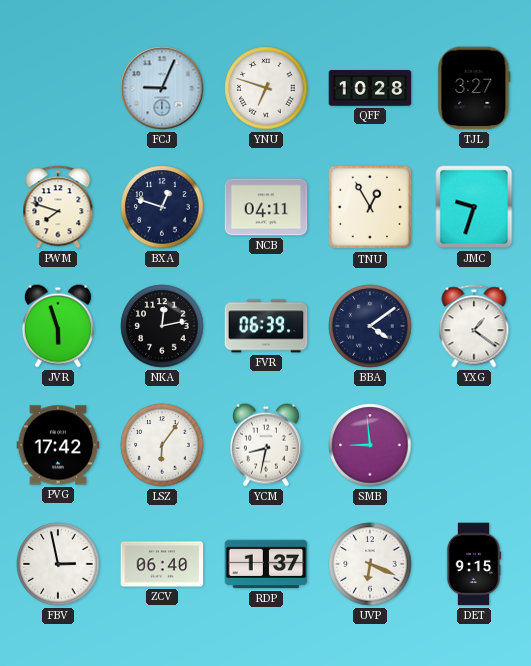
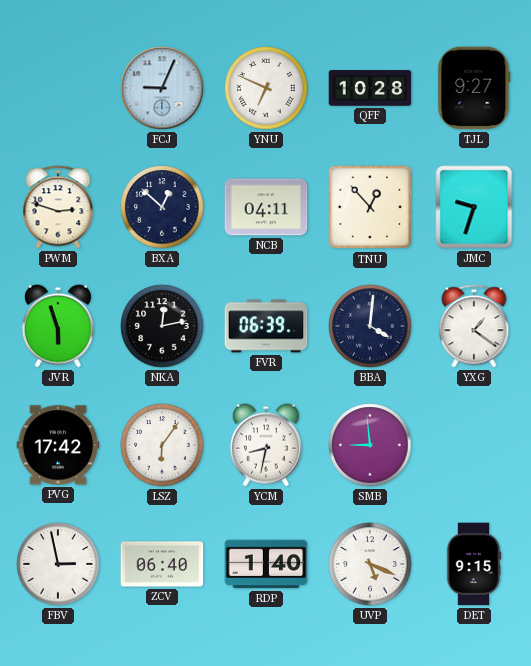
YNU: 6:48 -> 6:49 (266, 88)
TJL: 3:27 -> 9:27 (474, 88)
PWM: 7:48 -> 2:48 (58, 207)
BXA: 12:48 -> 12:52 (162, 207)
TNU: 12:55 -> 12:53 (370, 207)
BBA: 4:09 -> 4:01 (370, 326)
RDP: 1:37 -> 1:40 (266, 564)
UVP: 6:19 -> 5:19 (370, 564)
